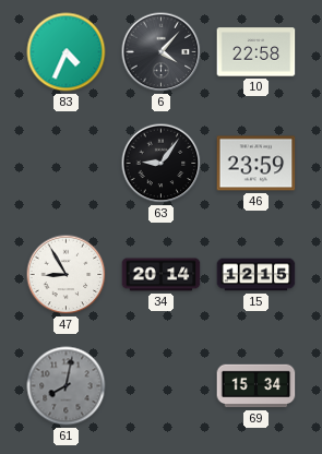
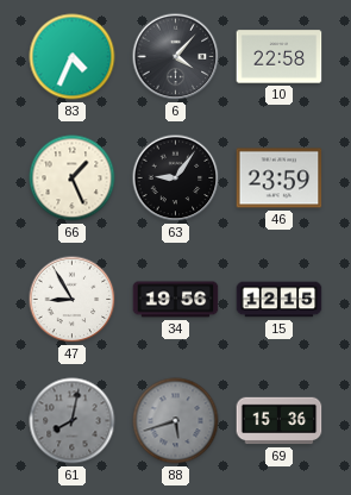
66: none -> 1:26 (73, 178)
34: 20:14 -> 19:56 (176, 300)
88: none -> 5:42 (176, 421)
69: 15:34 -> 15:36 (280, 421)
